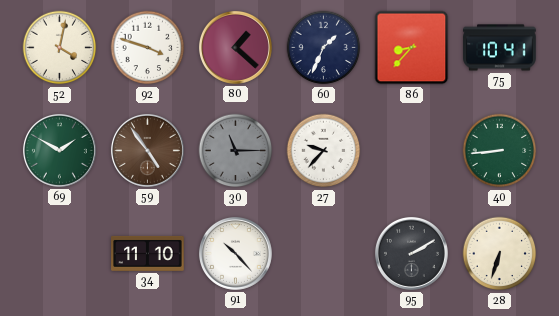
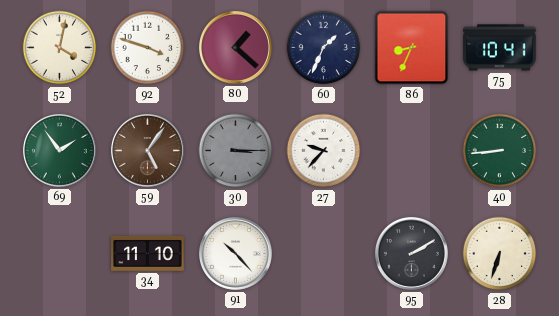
86: 8:37 -> 8:34 (412, 48)
69: 1:50 -> 1:54 (59, 150)
59: 4:54 -> 5:06 (147, 150)
30: 11:15 -> 3:15 (236, 151)
